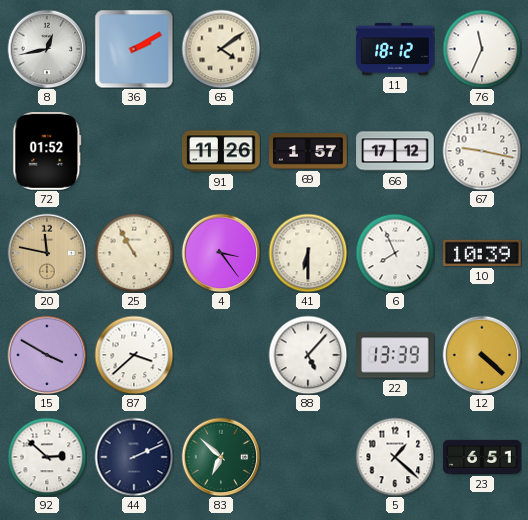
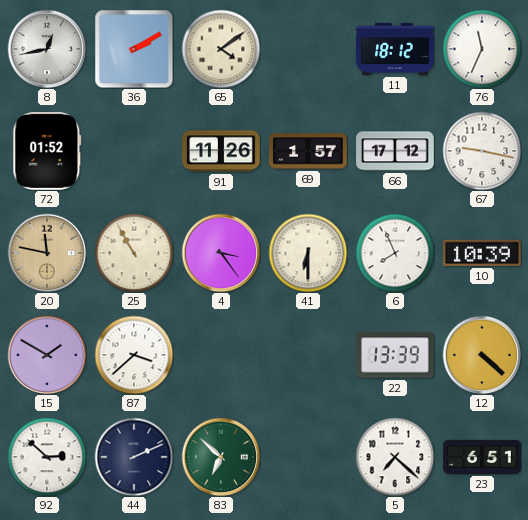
15: 3:50 -> 1:50 (47, 355)
88: 5:07 -> none (308, 355)
5: 1:22 -> 7:22 (395, 457)
